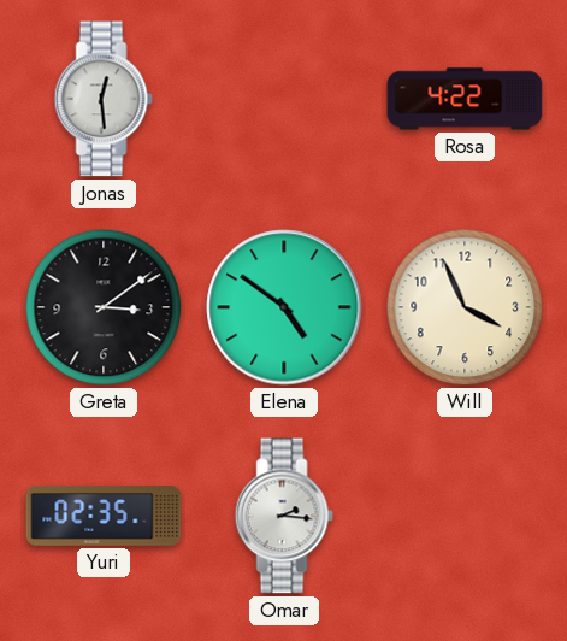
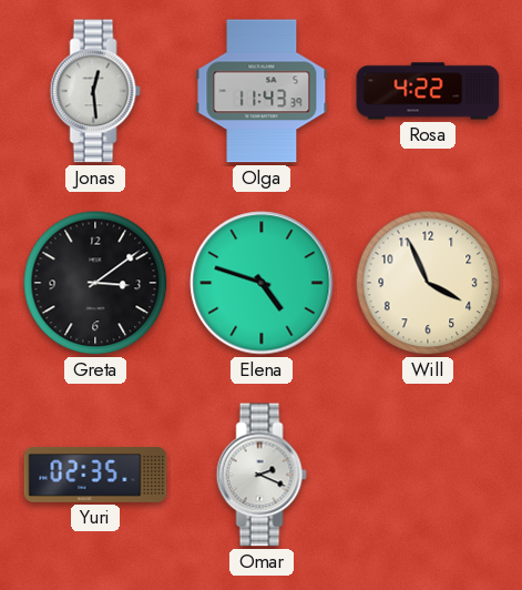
Olga: none -> 11:43 (262, 91)
Elena: 4:51 -> 4:48 (262, 283)
Omar: 2:16 -> 2:19 (262, 475)
